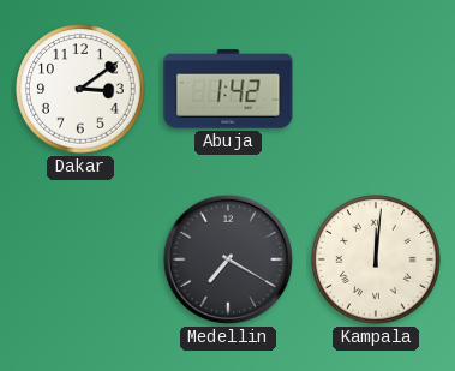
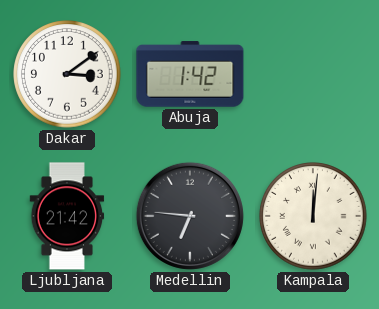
Ljubljana: none -> 21:42 (67, 216)
Medellin: 7:20 -> 6:46 (190, 216)
